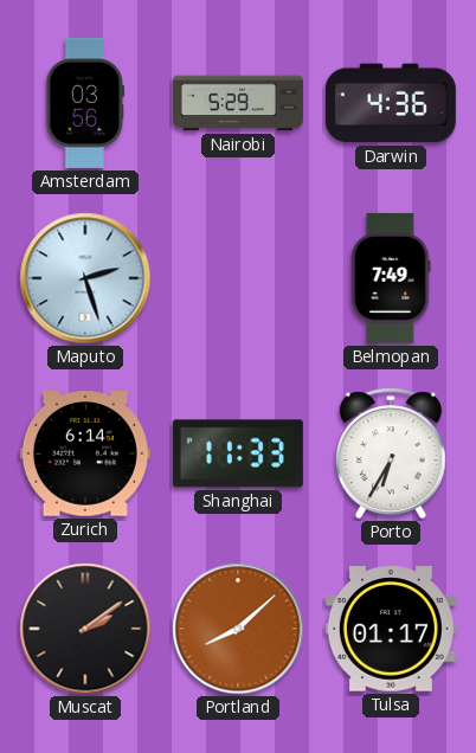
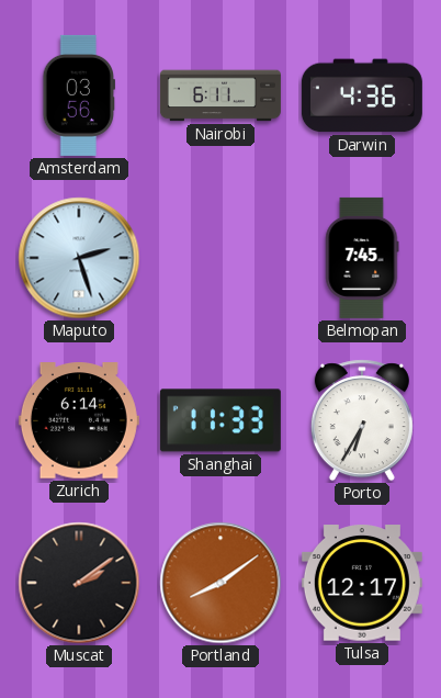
Nairobi: 5:29 -> 6:11 (220, 95)
Belmopan: 7:49 -> 7:45 (362, 258)
Portland: 8:08 -> 8:09 (220, 583)
Tulsa: 01:17 -> 12:17 (362, 583)
